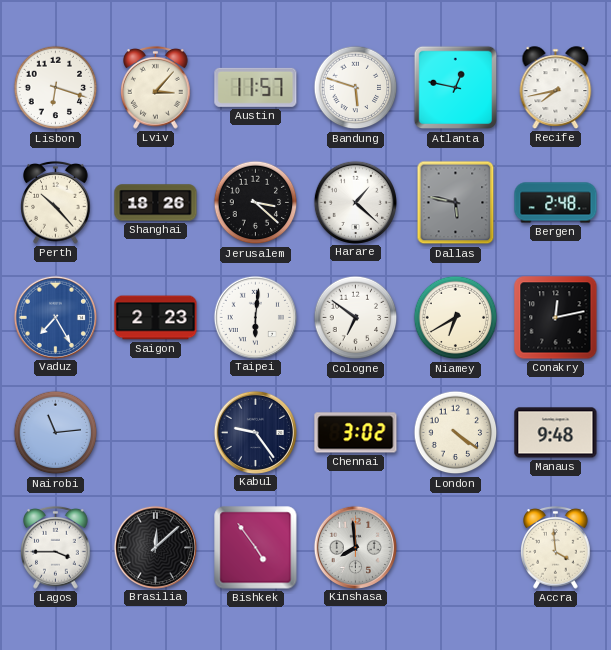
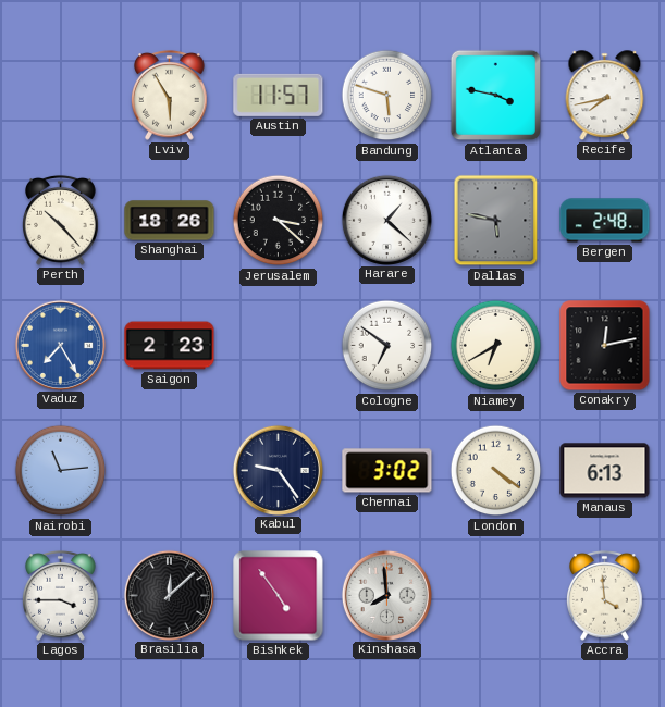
Lisbon: 6:18 -> none (56, 88)
Lviv: 3:07 -> 5:55 (170, 95)
Atlanta: 12:47 -> 3:47 (496, 96)
Taipei: 6:01 -> none (255, 317)
Manaus: 9:48 -> 6:13 (605, 471)
